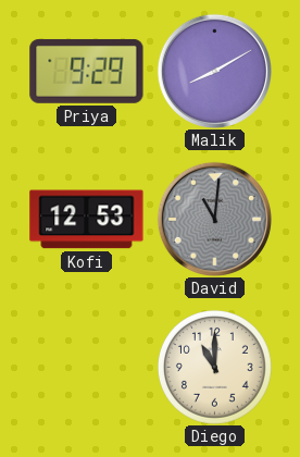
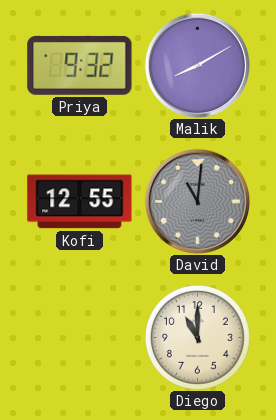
Priya: 9:29 -> 9:32 (80, 65)
Kofi: 12:53 -> 12:55 (80, 202)
